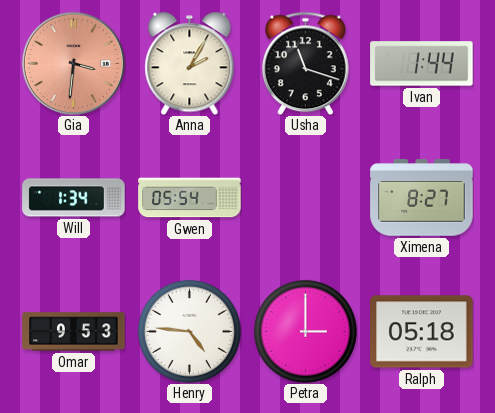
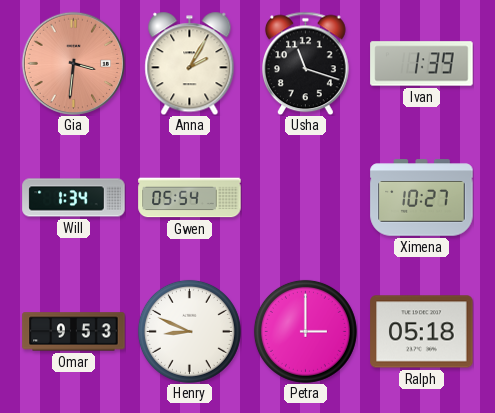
Ivan: 1:44 -> 1:39 (422, 64)
Ximena: 8:27 -> 10:27 (422, 198)
Henry: 4:46 -> 8:49 (189, 331)
